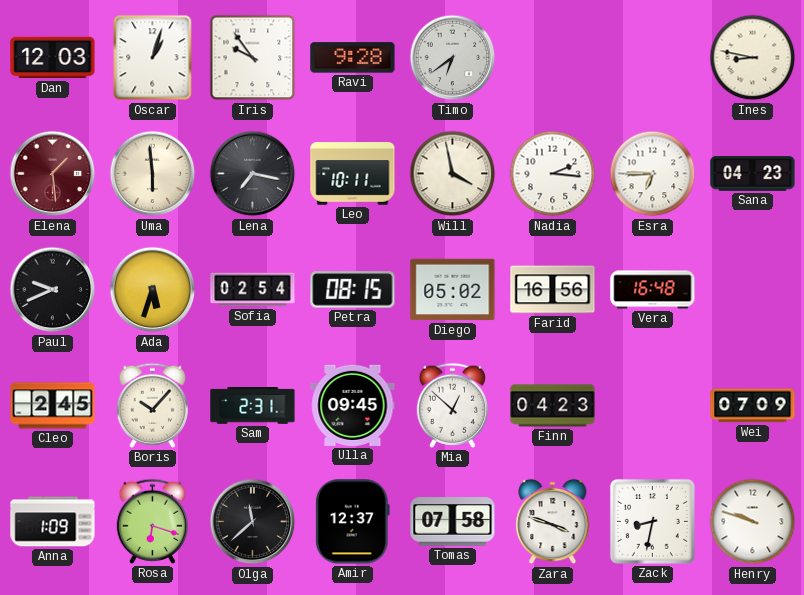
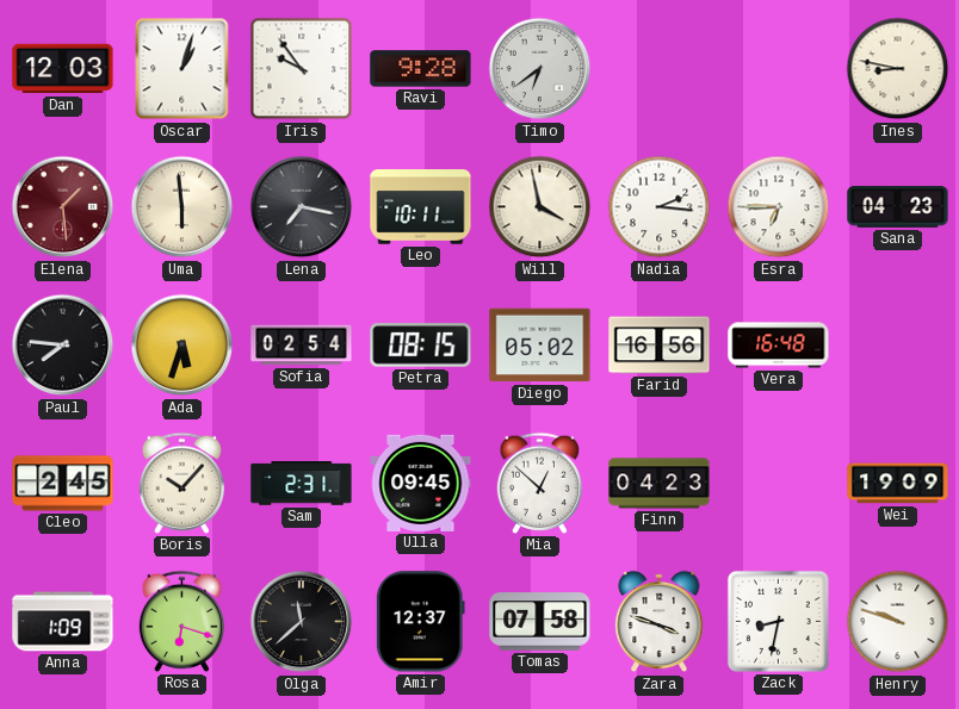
Paul: 9:41 -> 7:46 (63, 346)
Wei: 07:09 -> 19:09 (898, 484)
